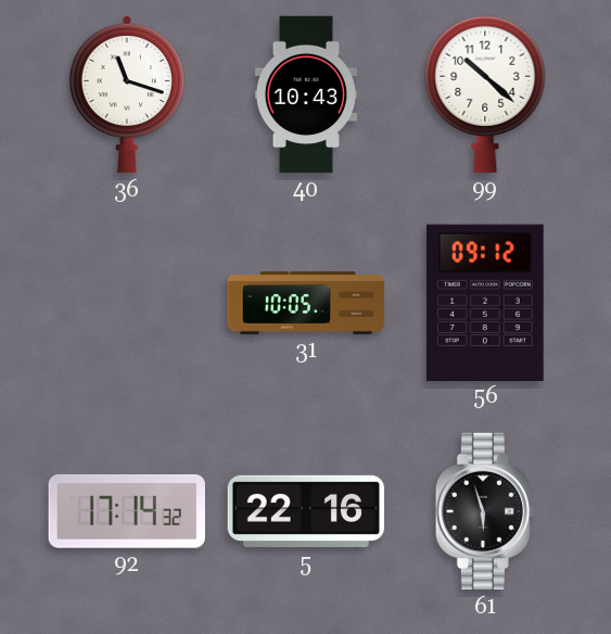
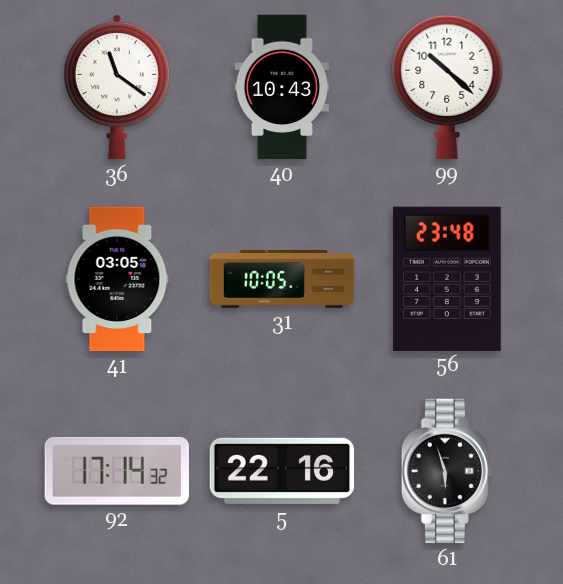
36: 11:18 -> 11:21 (117, 87)
41: none -> 03:05 (117, 279)
56: 09:12 -> 23:48 (447, 278)
